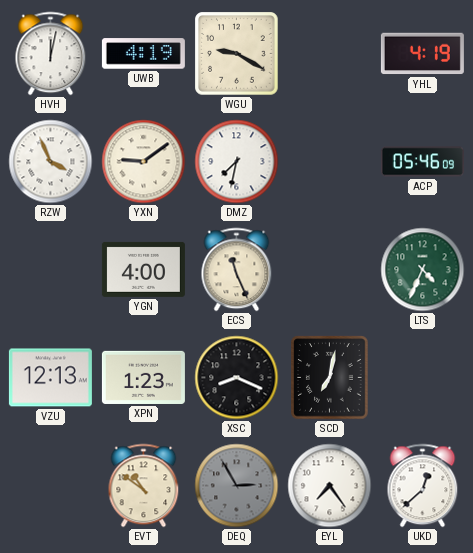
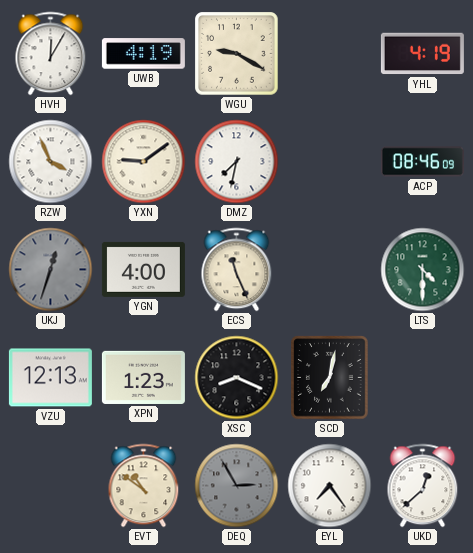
HVH: 12:02 -> 12:05 (51, 54)
ACP: 05:46 -> 08:46 (422, 162)
UKJ: none -> 12:33 (51, 270)
LTS: 4:34 -> 4:30 (423, 270)
